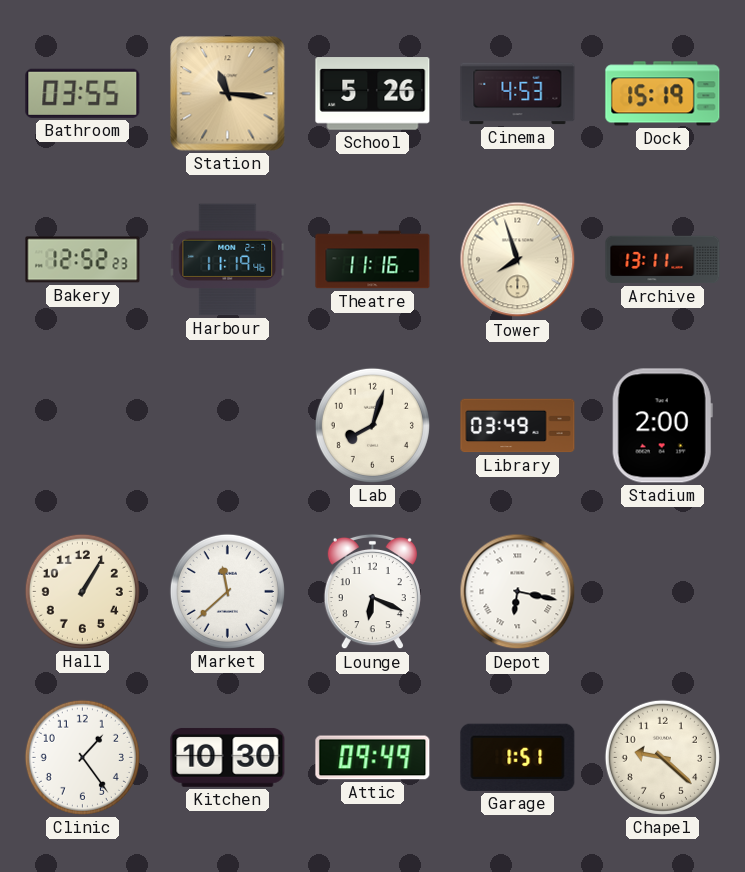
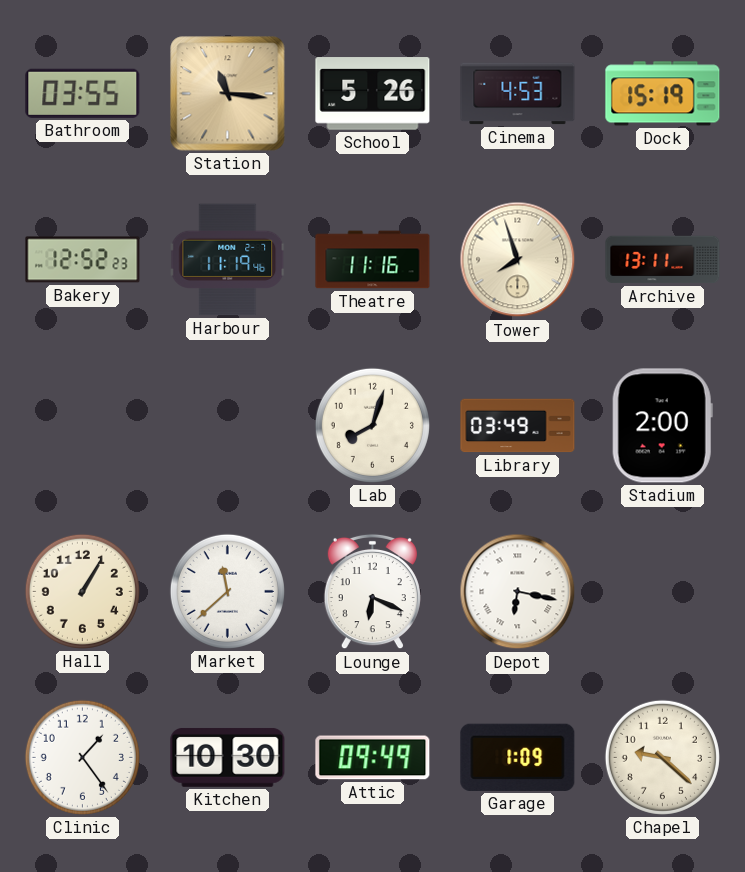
Garage: 1:51 -> 1:09 (518, 757)
